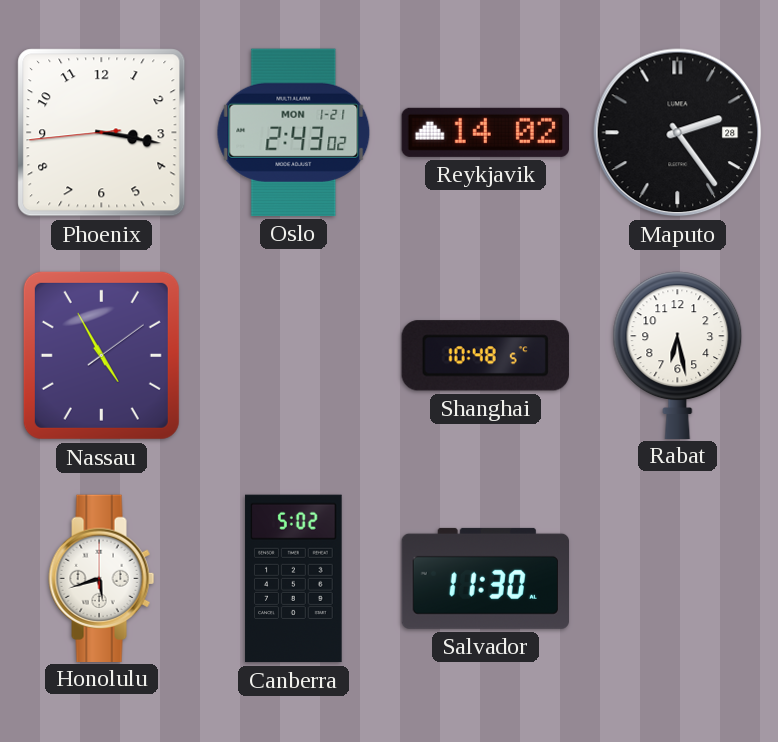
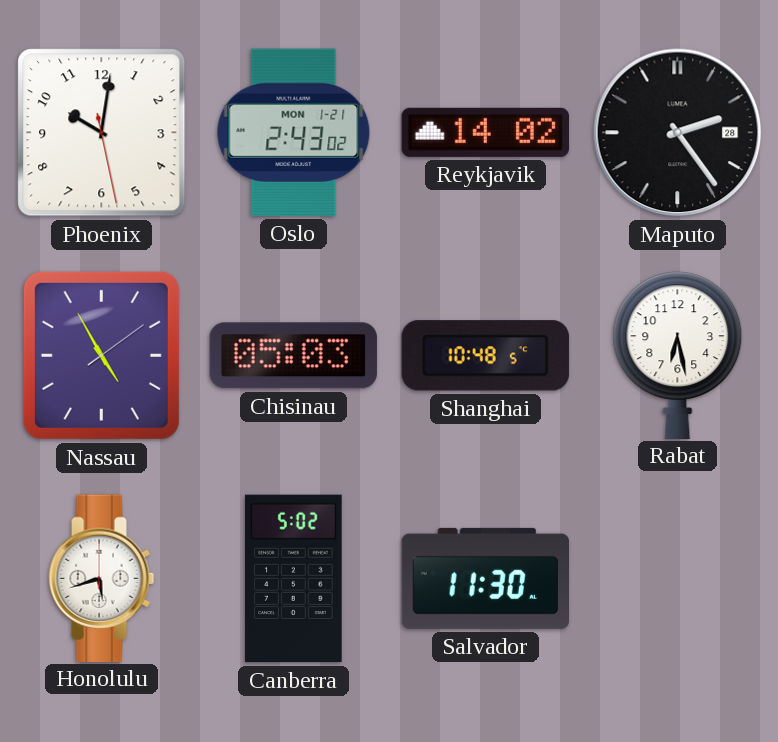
Phoenix: 3:16 -> 10:01 (102, 133)
Chisinau: none -> 05:03 (293, 356)
